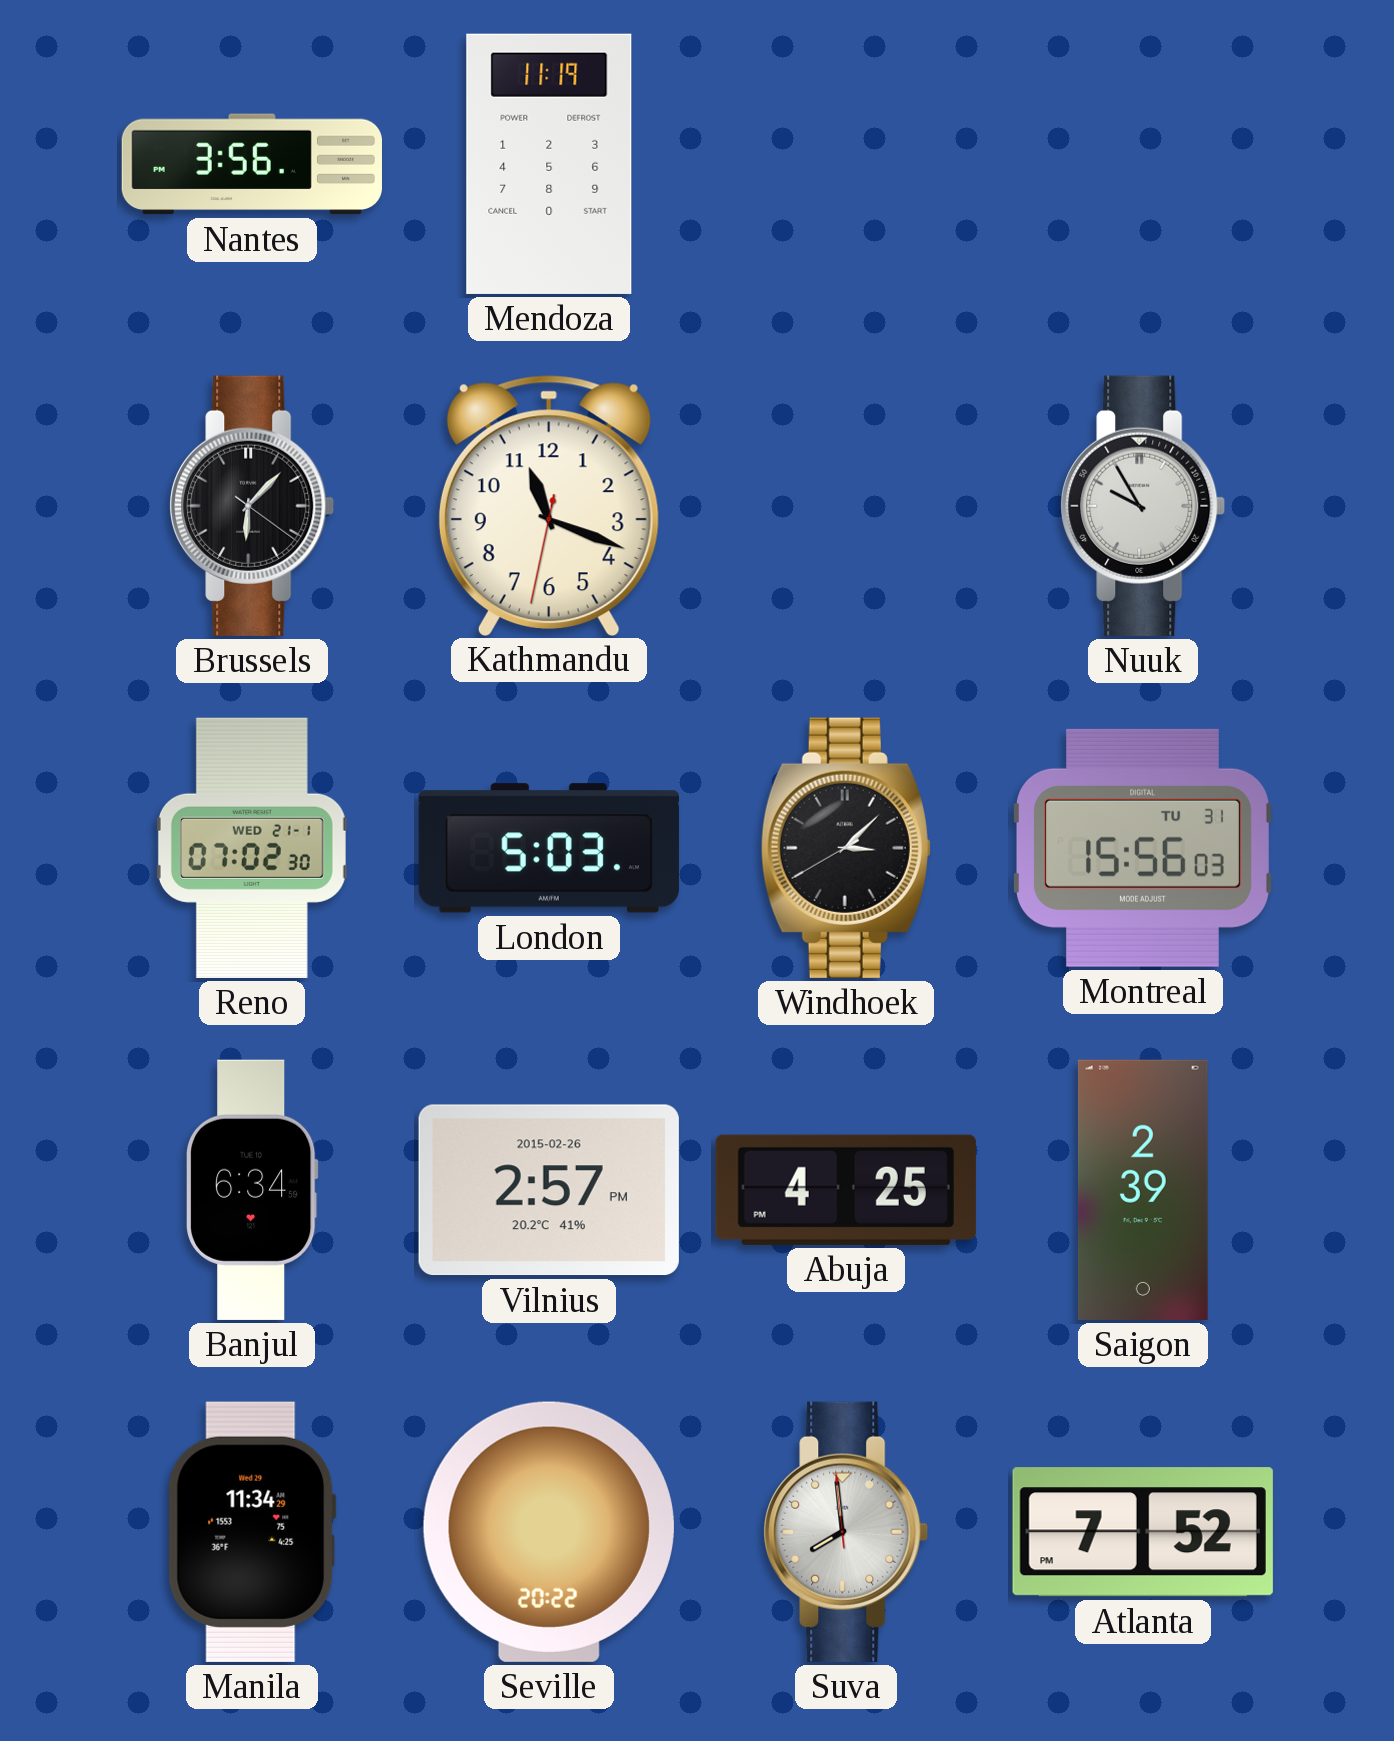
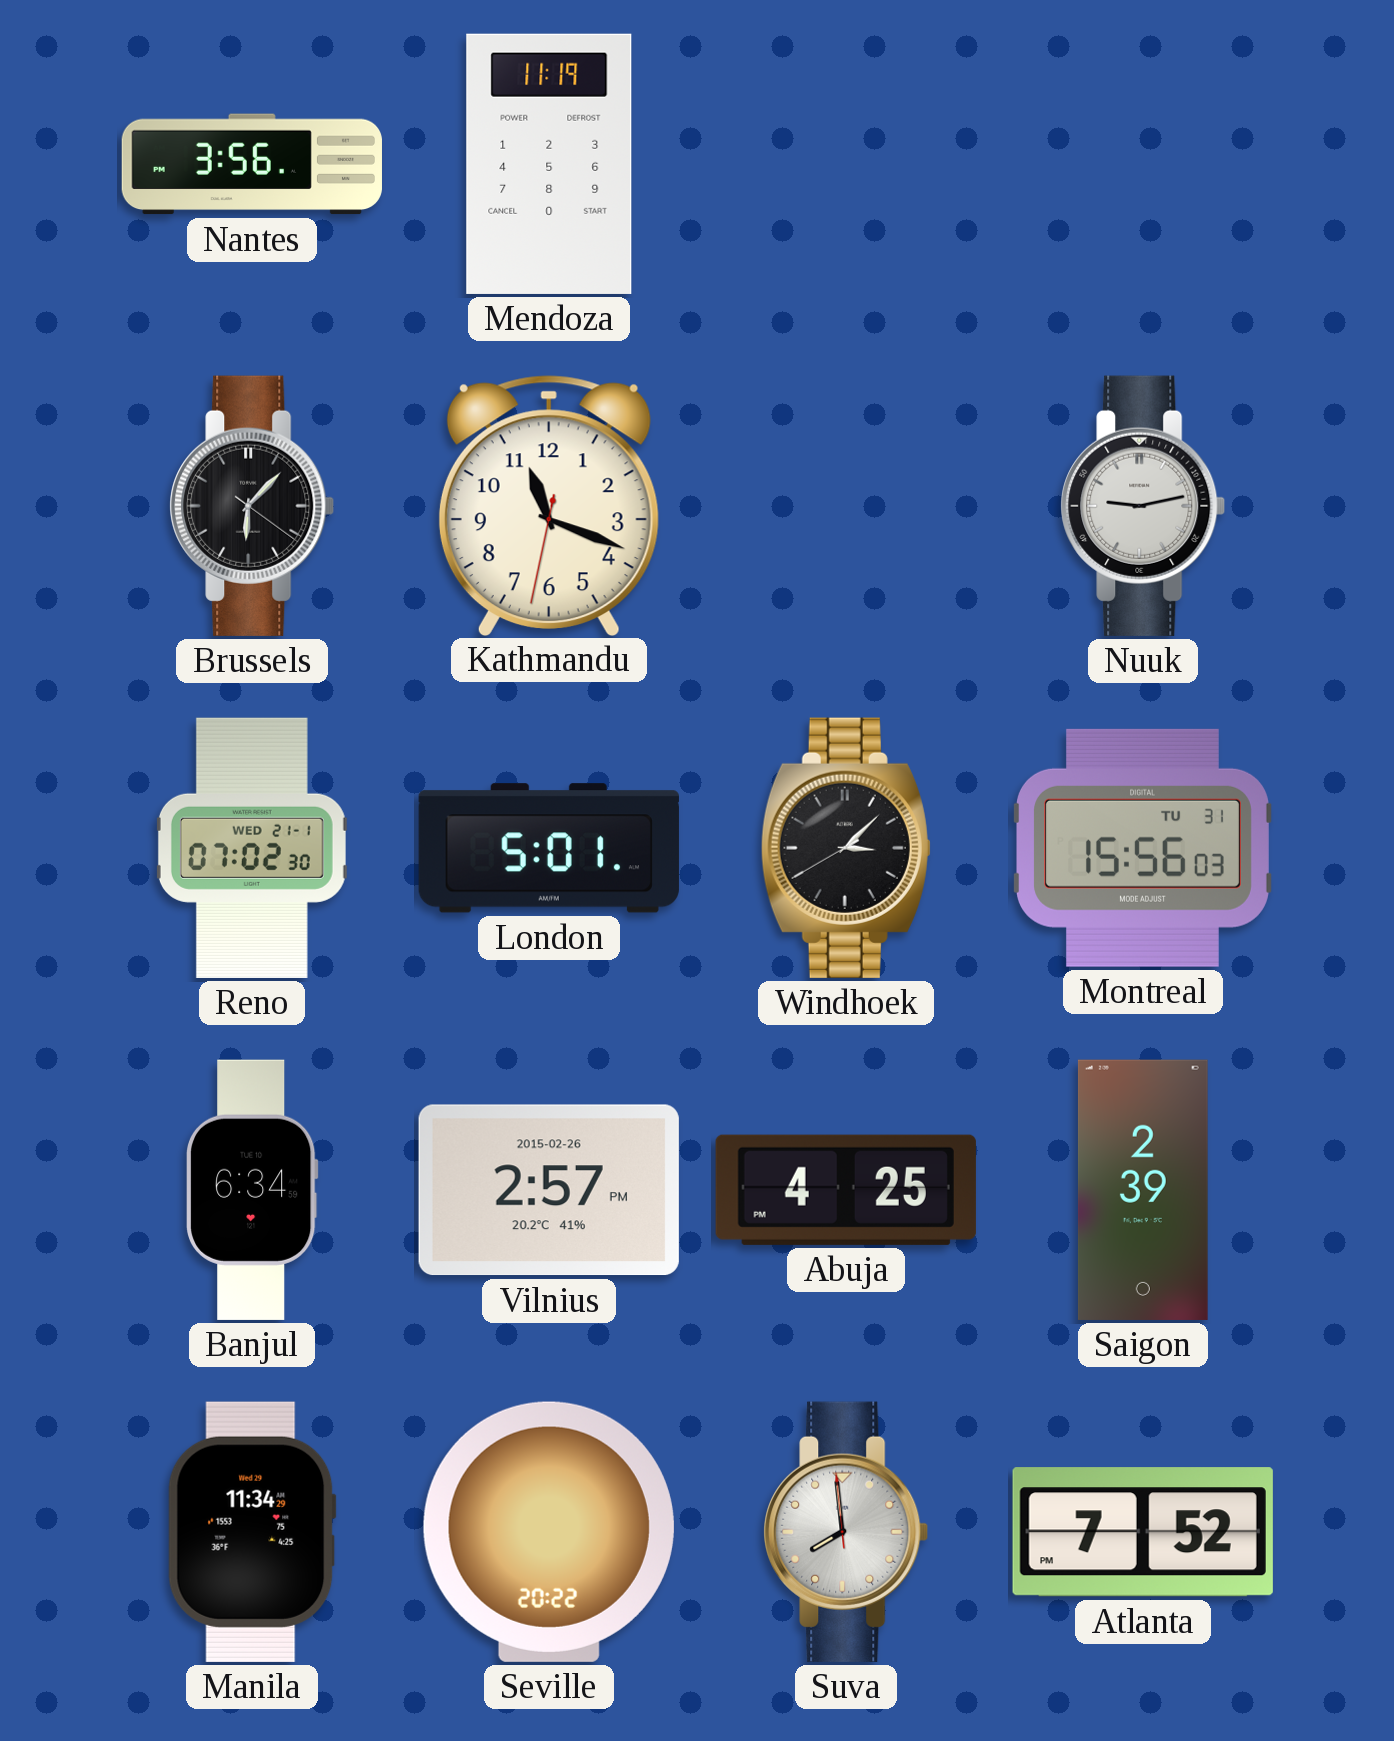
Nuuk: 9:55 -> 9:13 (1143, 506)
London: 5:03 -> 5:01 (549, 848)
